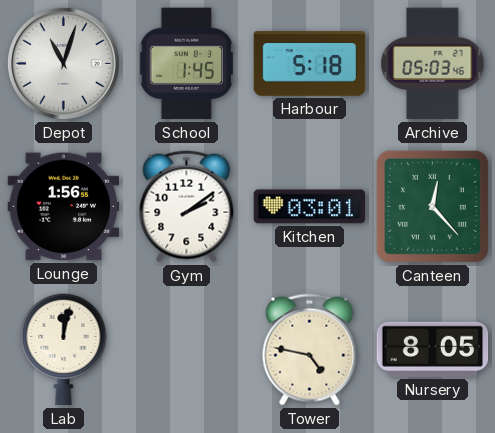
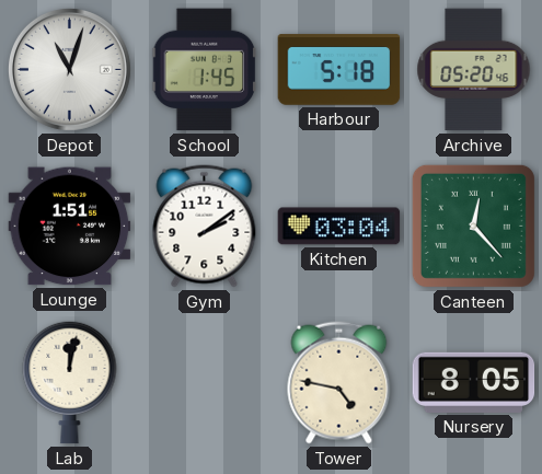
Archive: 05:03 -> 05:20 (474, 70)
Lounge: 1:56 -> 1:51 (70, 227)
Kitchen: 03:01 -> 03:04 (339, 227)
